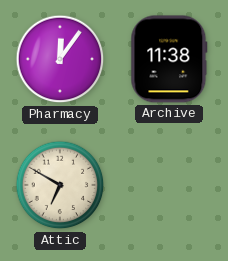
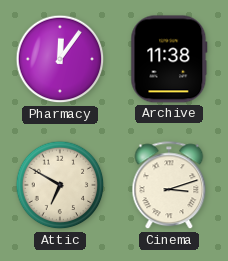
Cinema: none -> 3:12 (169, 186)
